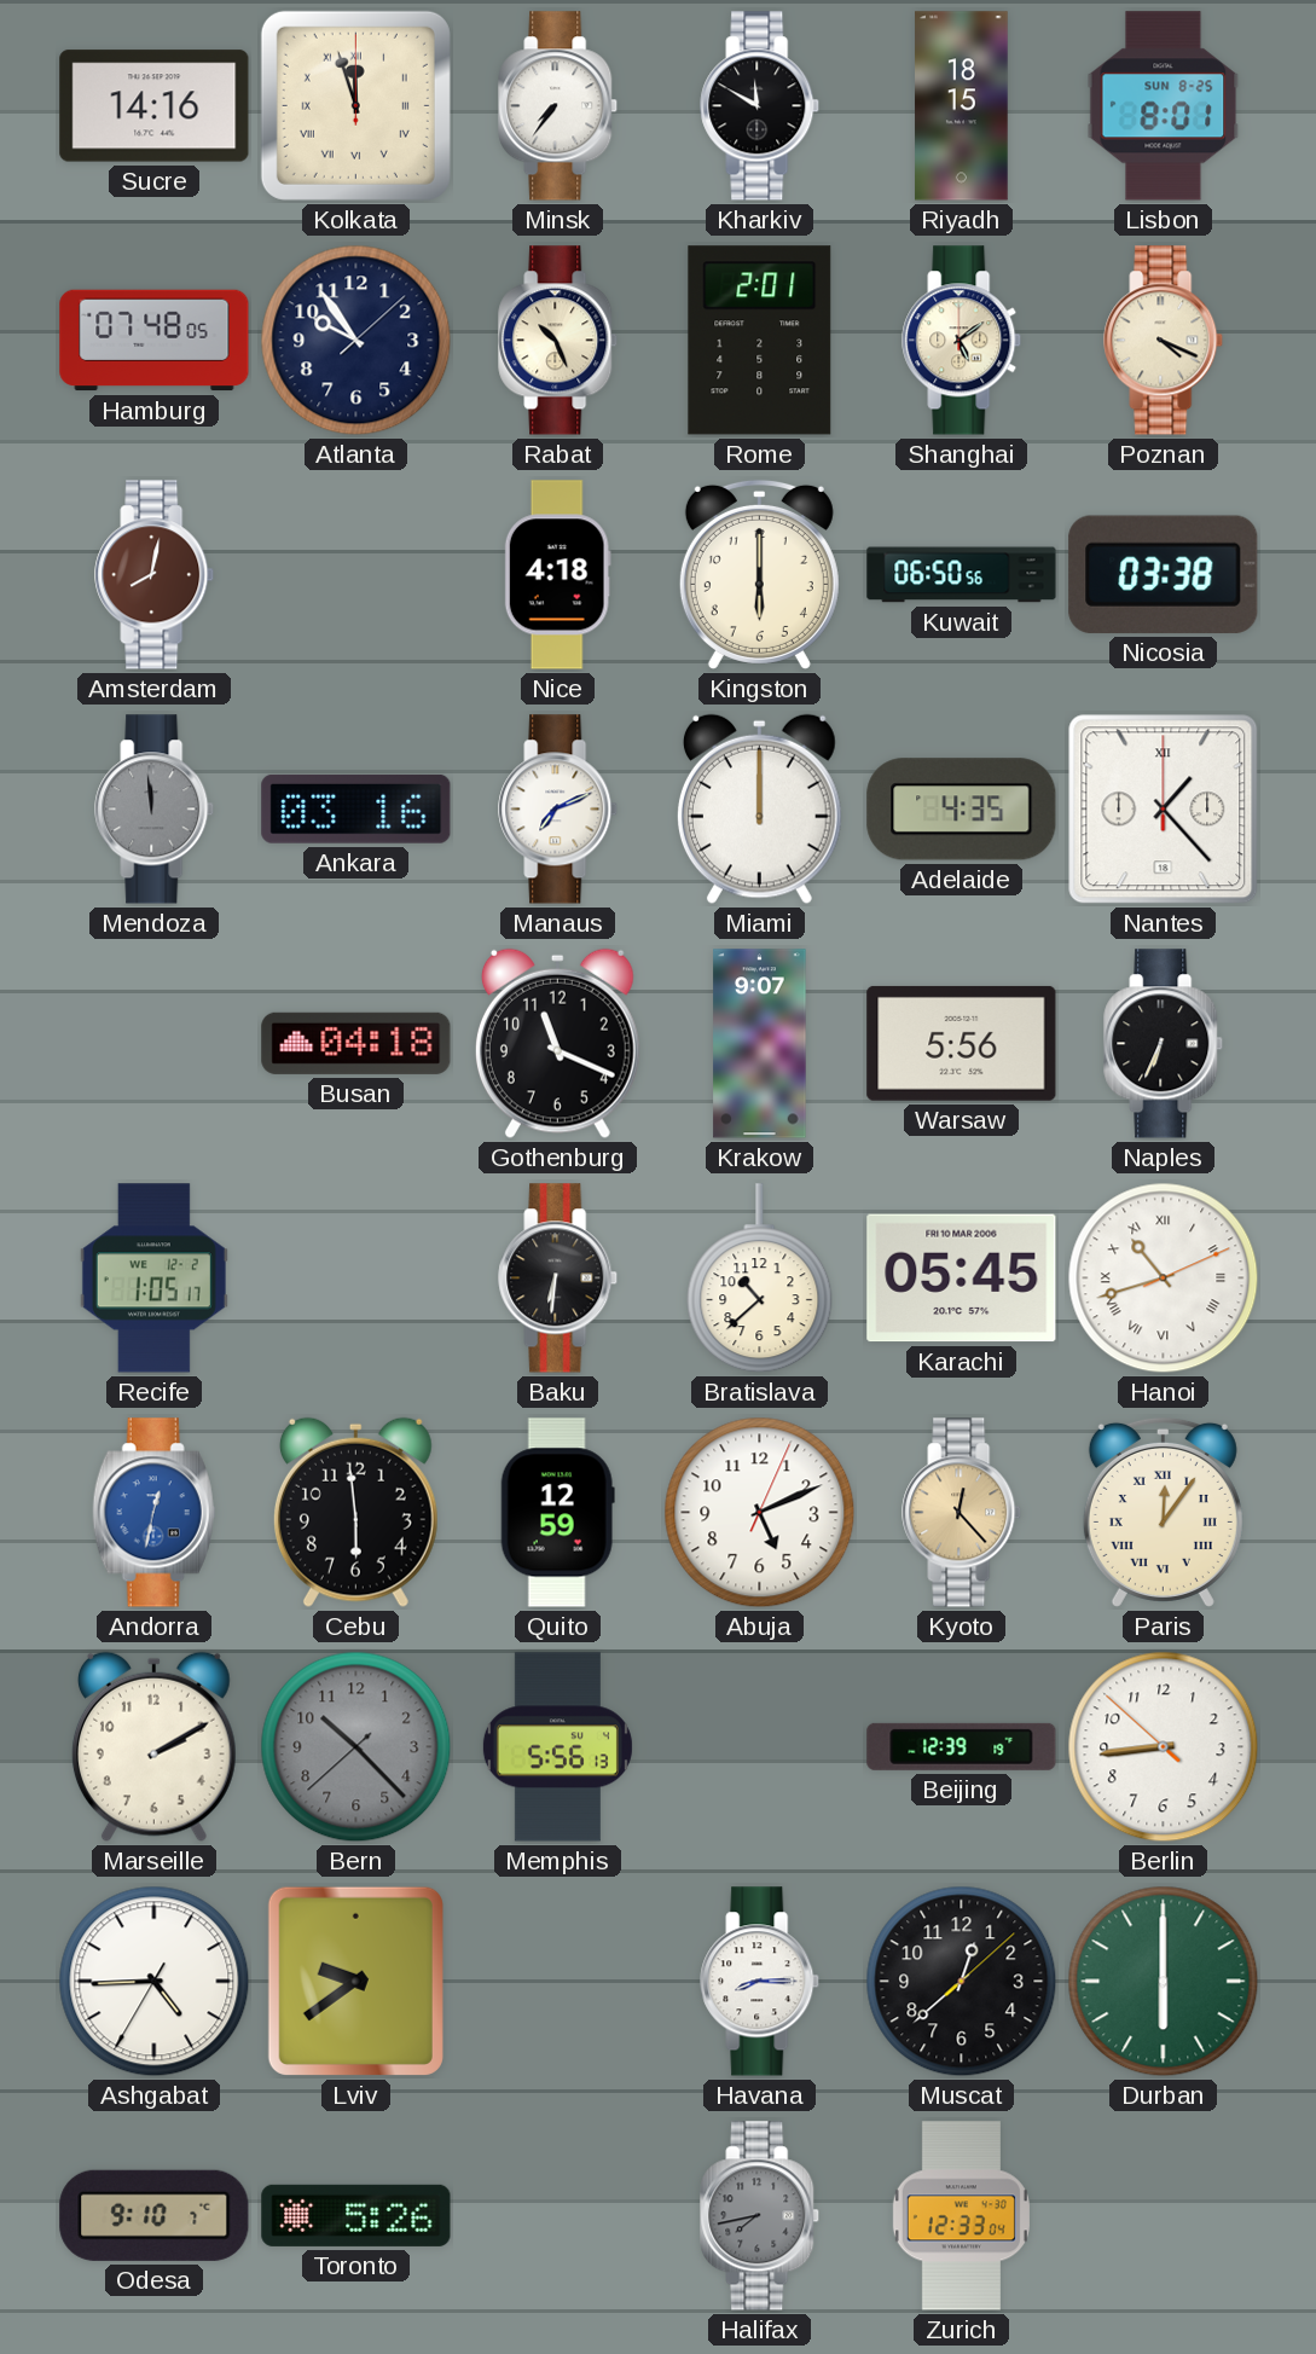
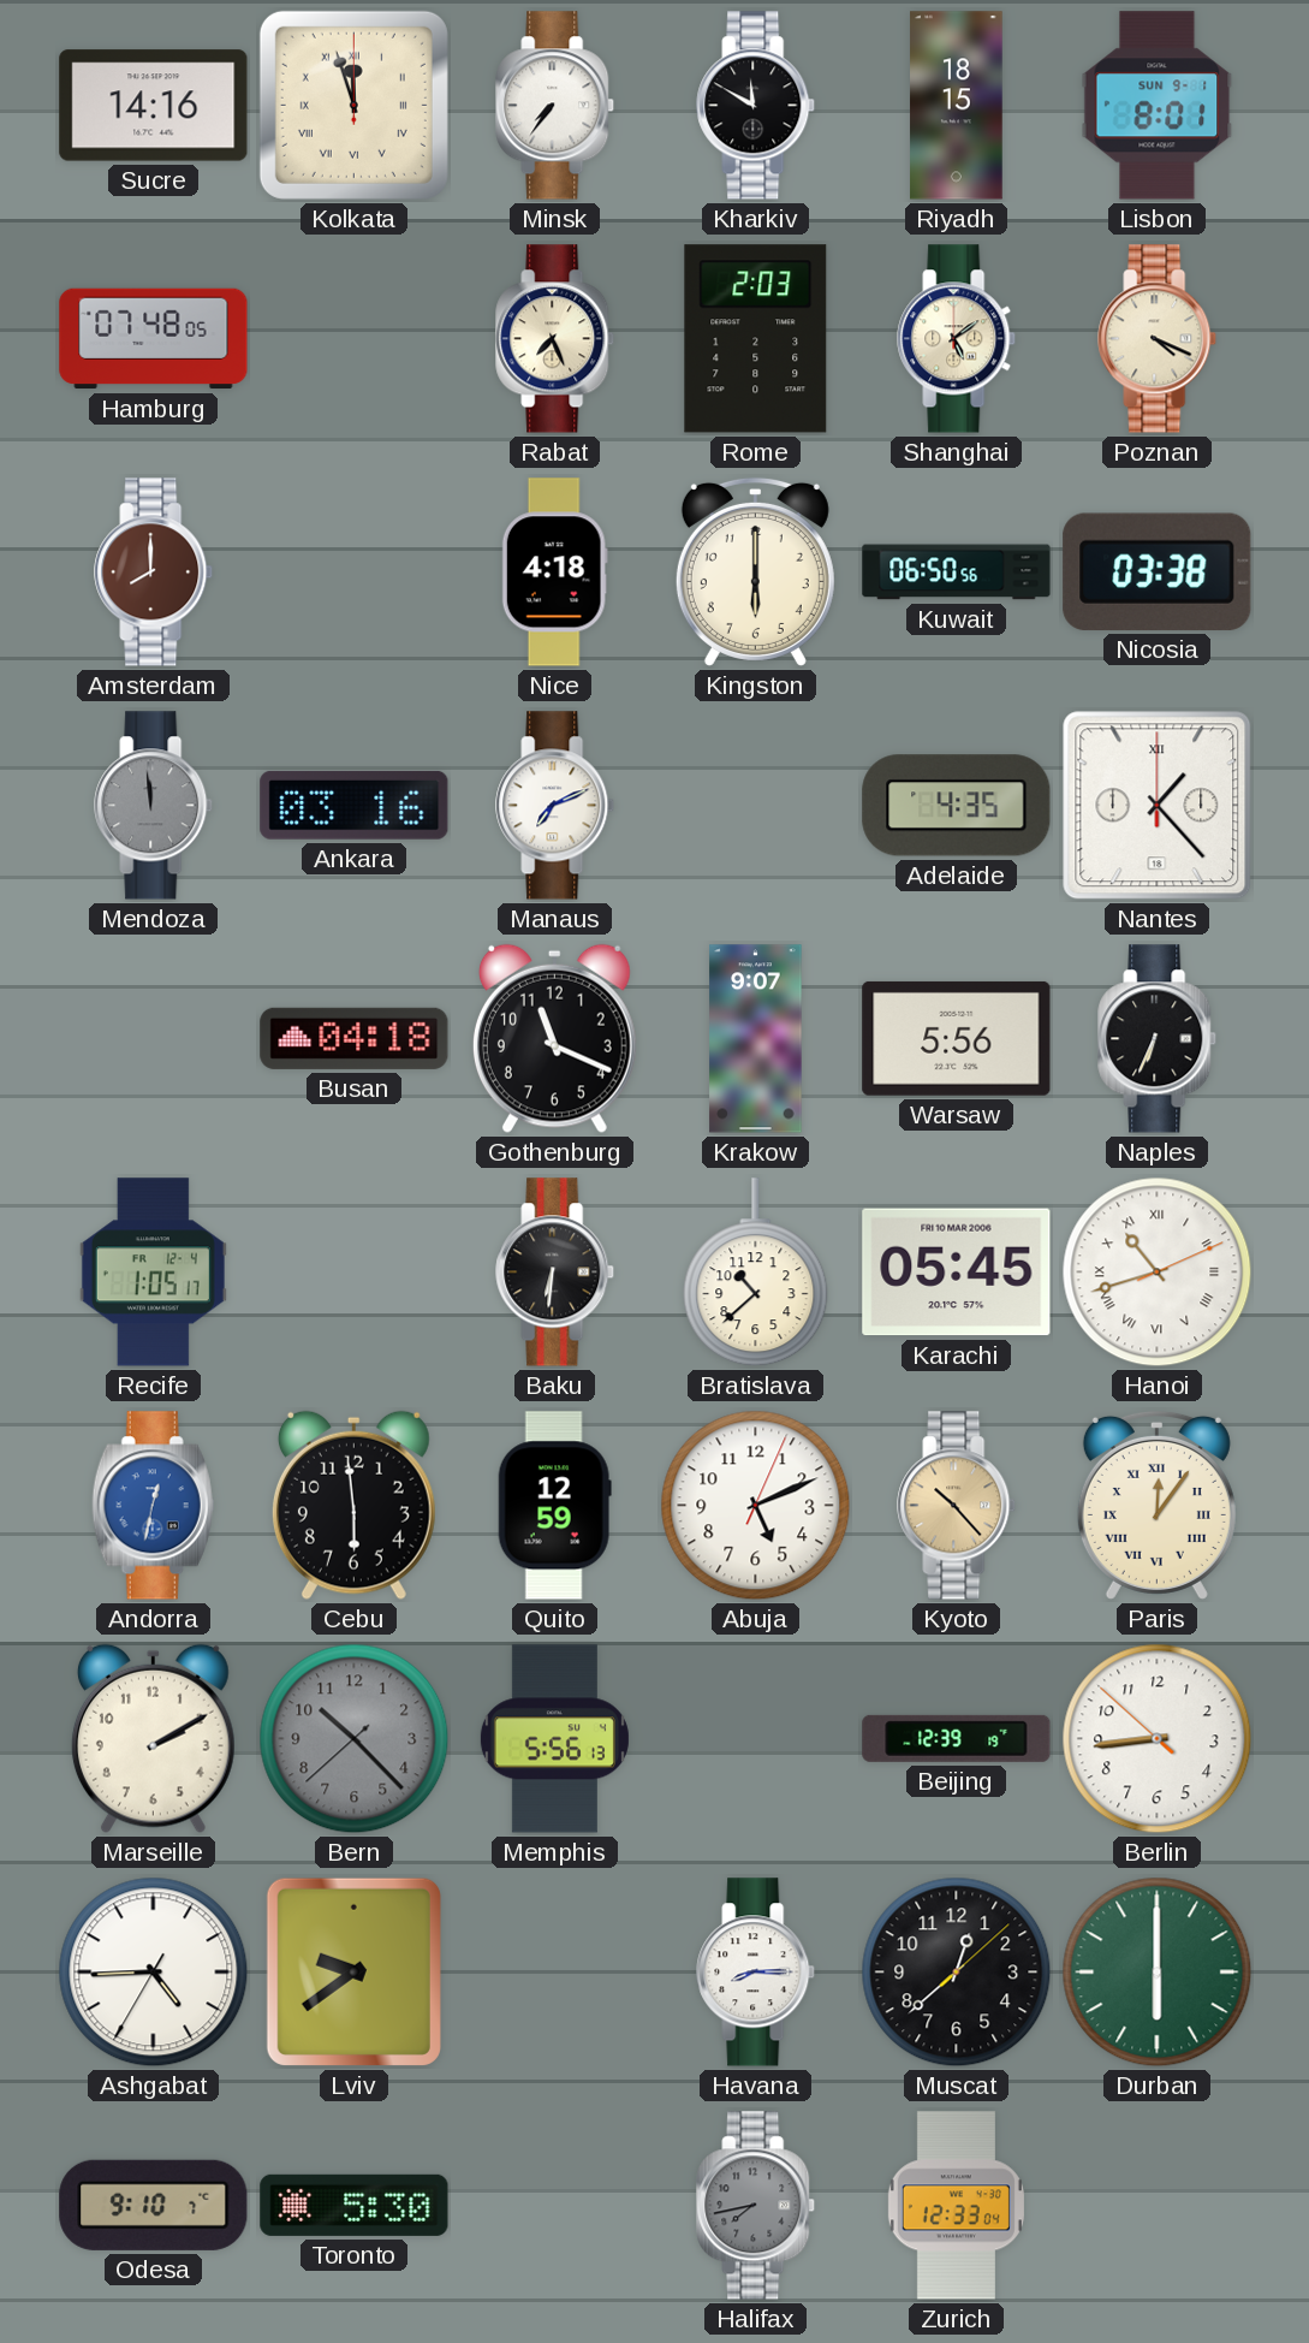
Lisbon date: SUN 8-25 -> SUN 9-1 (1158, 106)
Atlanta: 9:54 -> none (356, 341)
Rabat: 10:26 -> 7:26 (555, 339)
Rome: 2:01 -> 2:03 (756, 339)
Amsterdam: 8:02 -> 8:00 (154, 573)
Miami: 12:00 -> none (759, 808)
Recife date: WE 12-2 -> FR 12-4 (153, 1273)
Kyoto: 12:23 -> 10:23 (957, 1506)
Toronto: 5:26 -> 5:30 (355, 2205)
